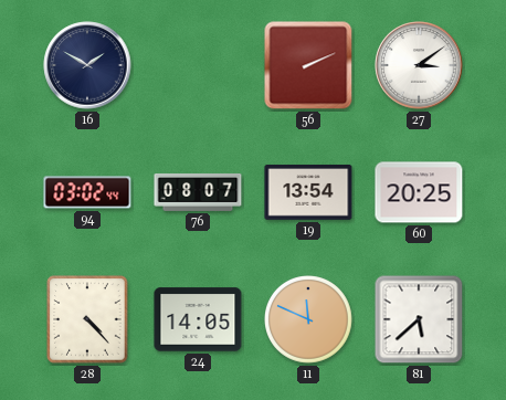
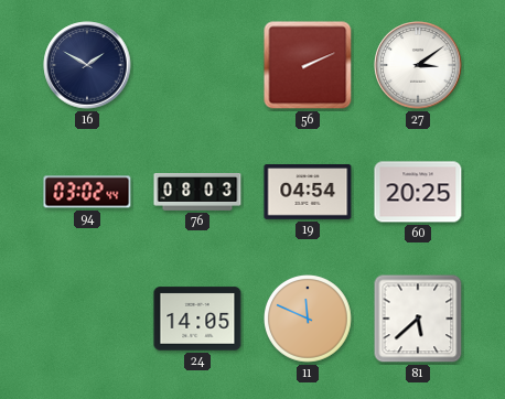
76: 08:07 -> 08:03 (197, 192)
19: 13:54 -> 04:54 (308, 193)
28: 4:23 -> none (87, 319)
